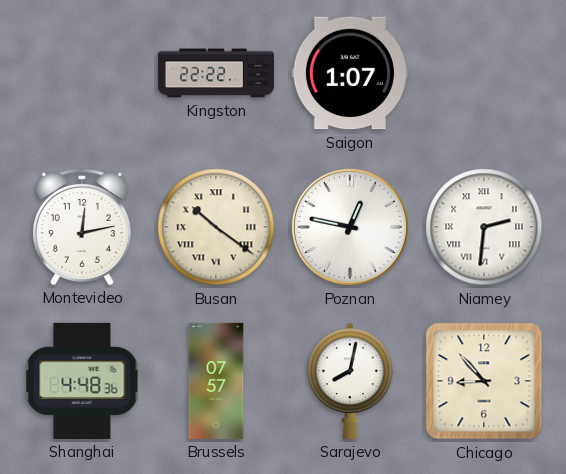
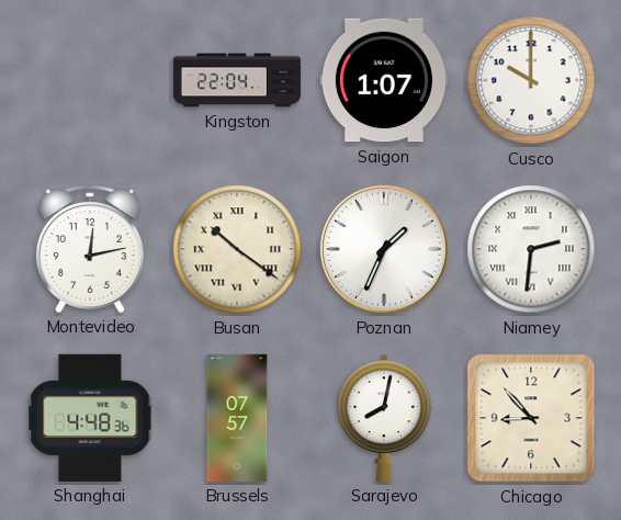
Kingston: 22:22 -> 22:04 (237, 80)
Cusco: none -> 10:00 (531, 80)
Poznan: 12:47 -> 1:34 (384, 249)
